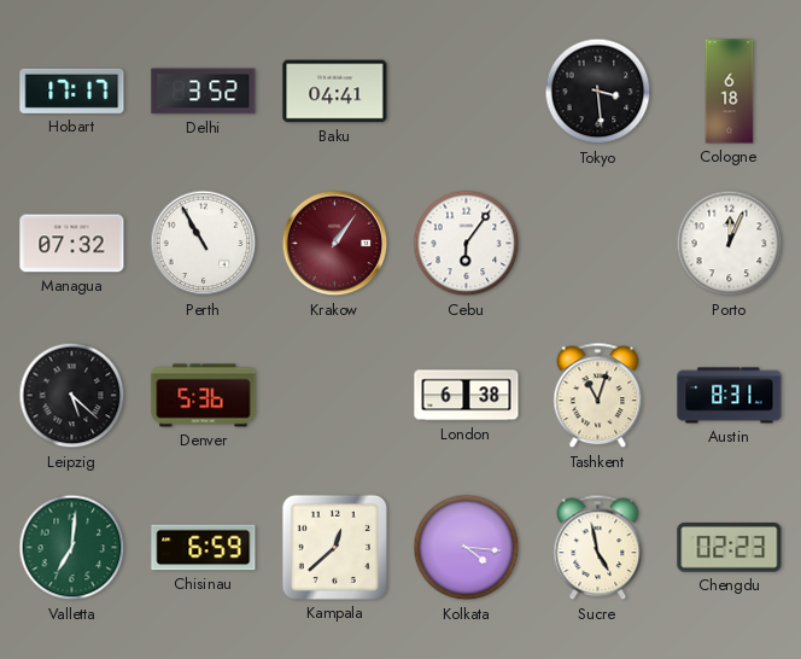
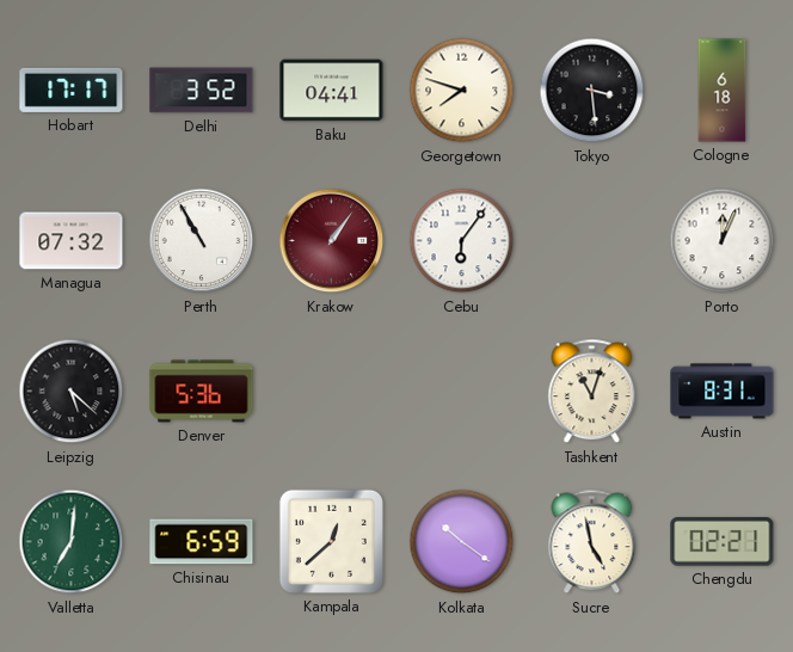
Georgetown: none -> 7:48 (462, 91)
London: 6:38 -> none (467, 396)
Kolkata: 4:16 -> 10:21 (462, 542)
Chengdu: 02:23 -> 02:21 (723, 542)
